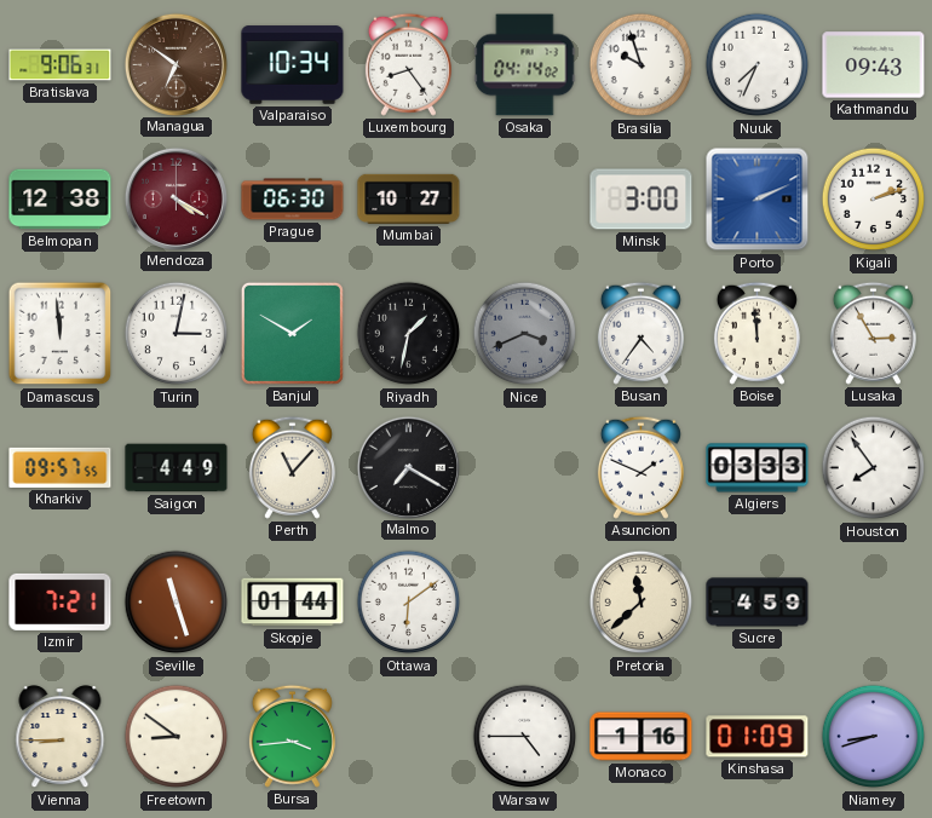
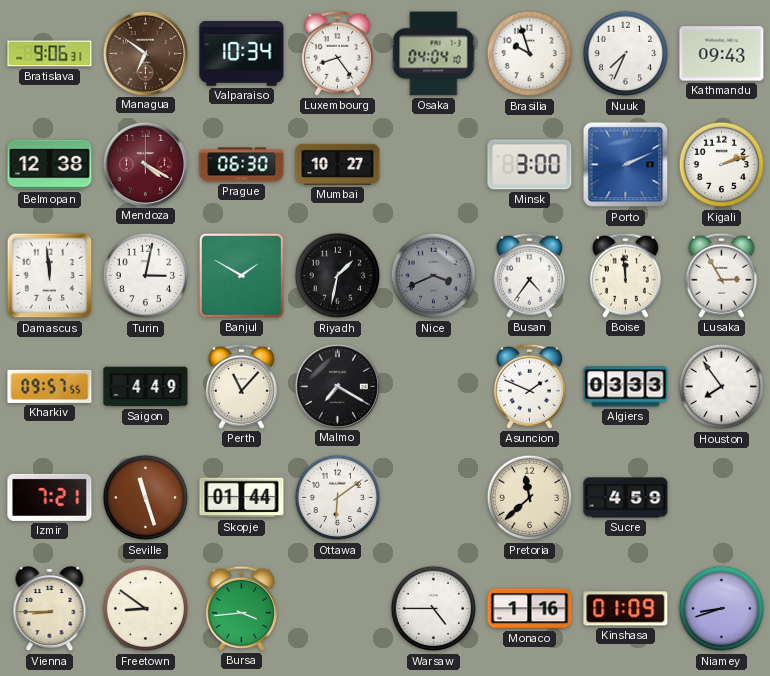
Osaka: 04:14 -> 04:04 (434, 54)
